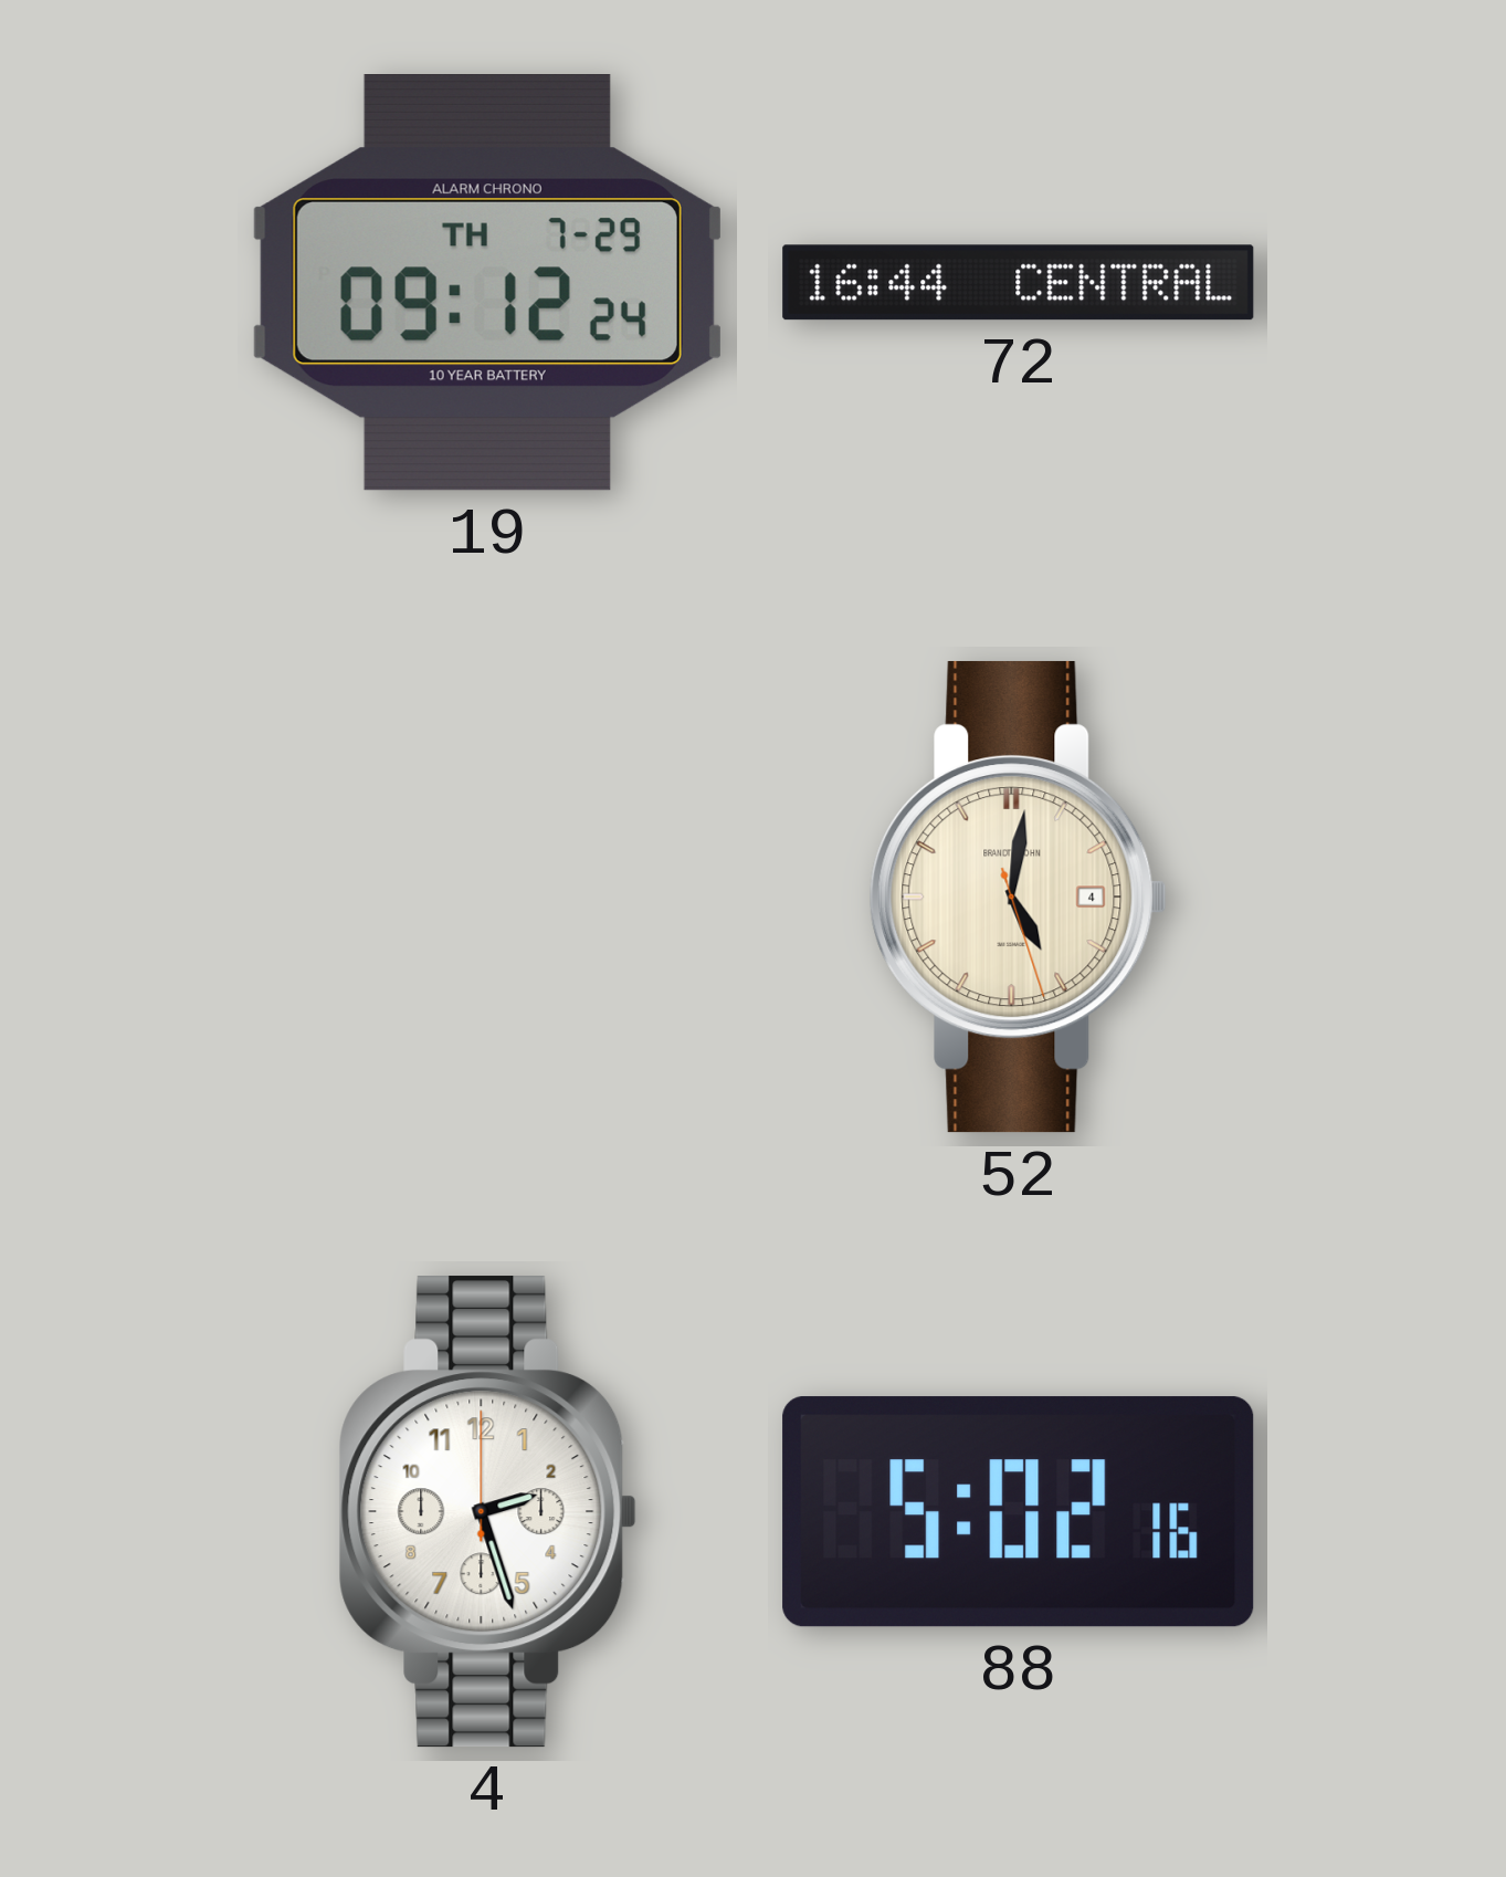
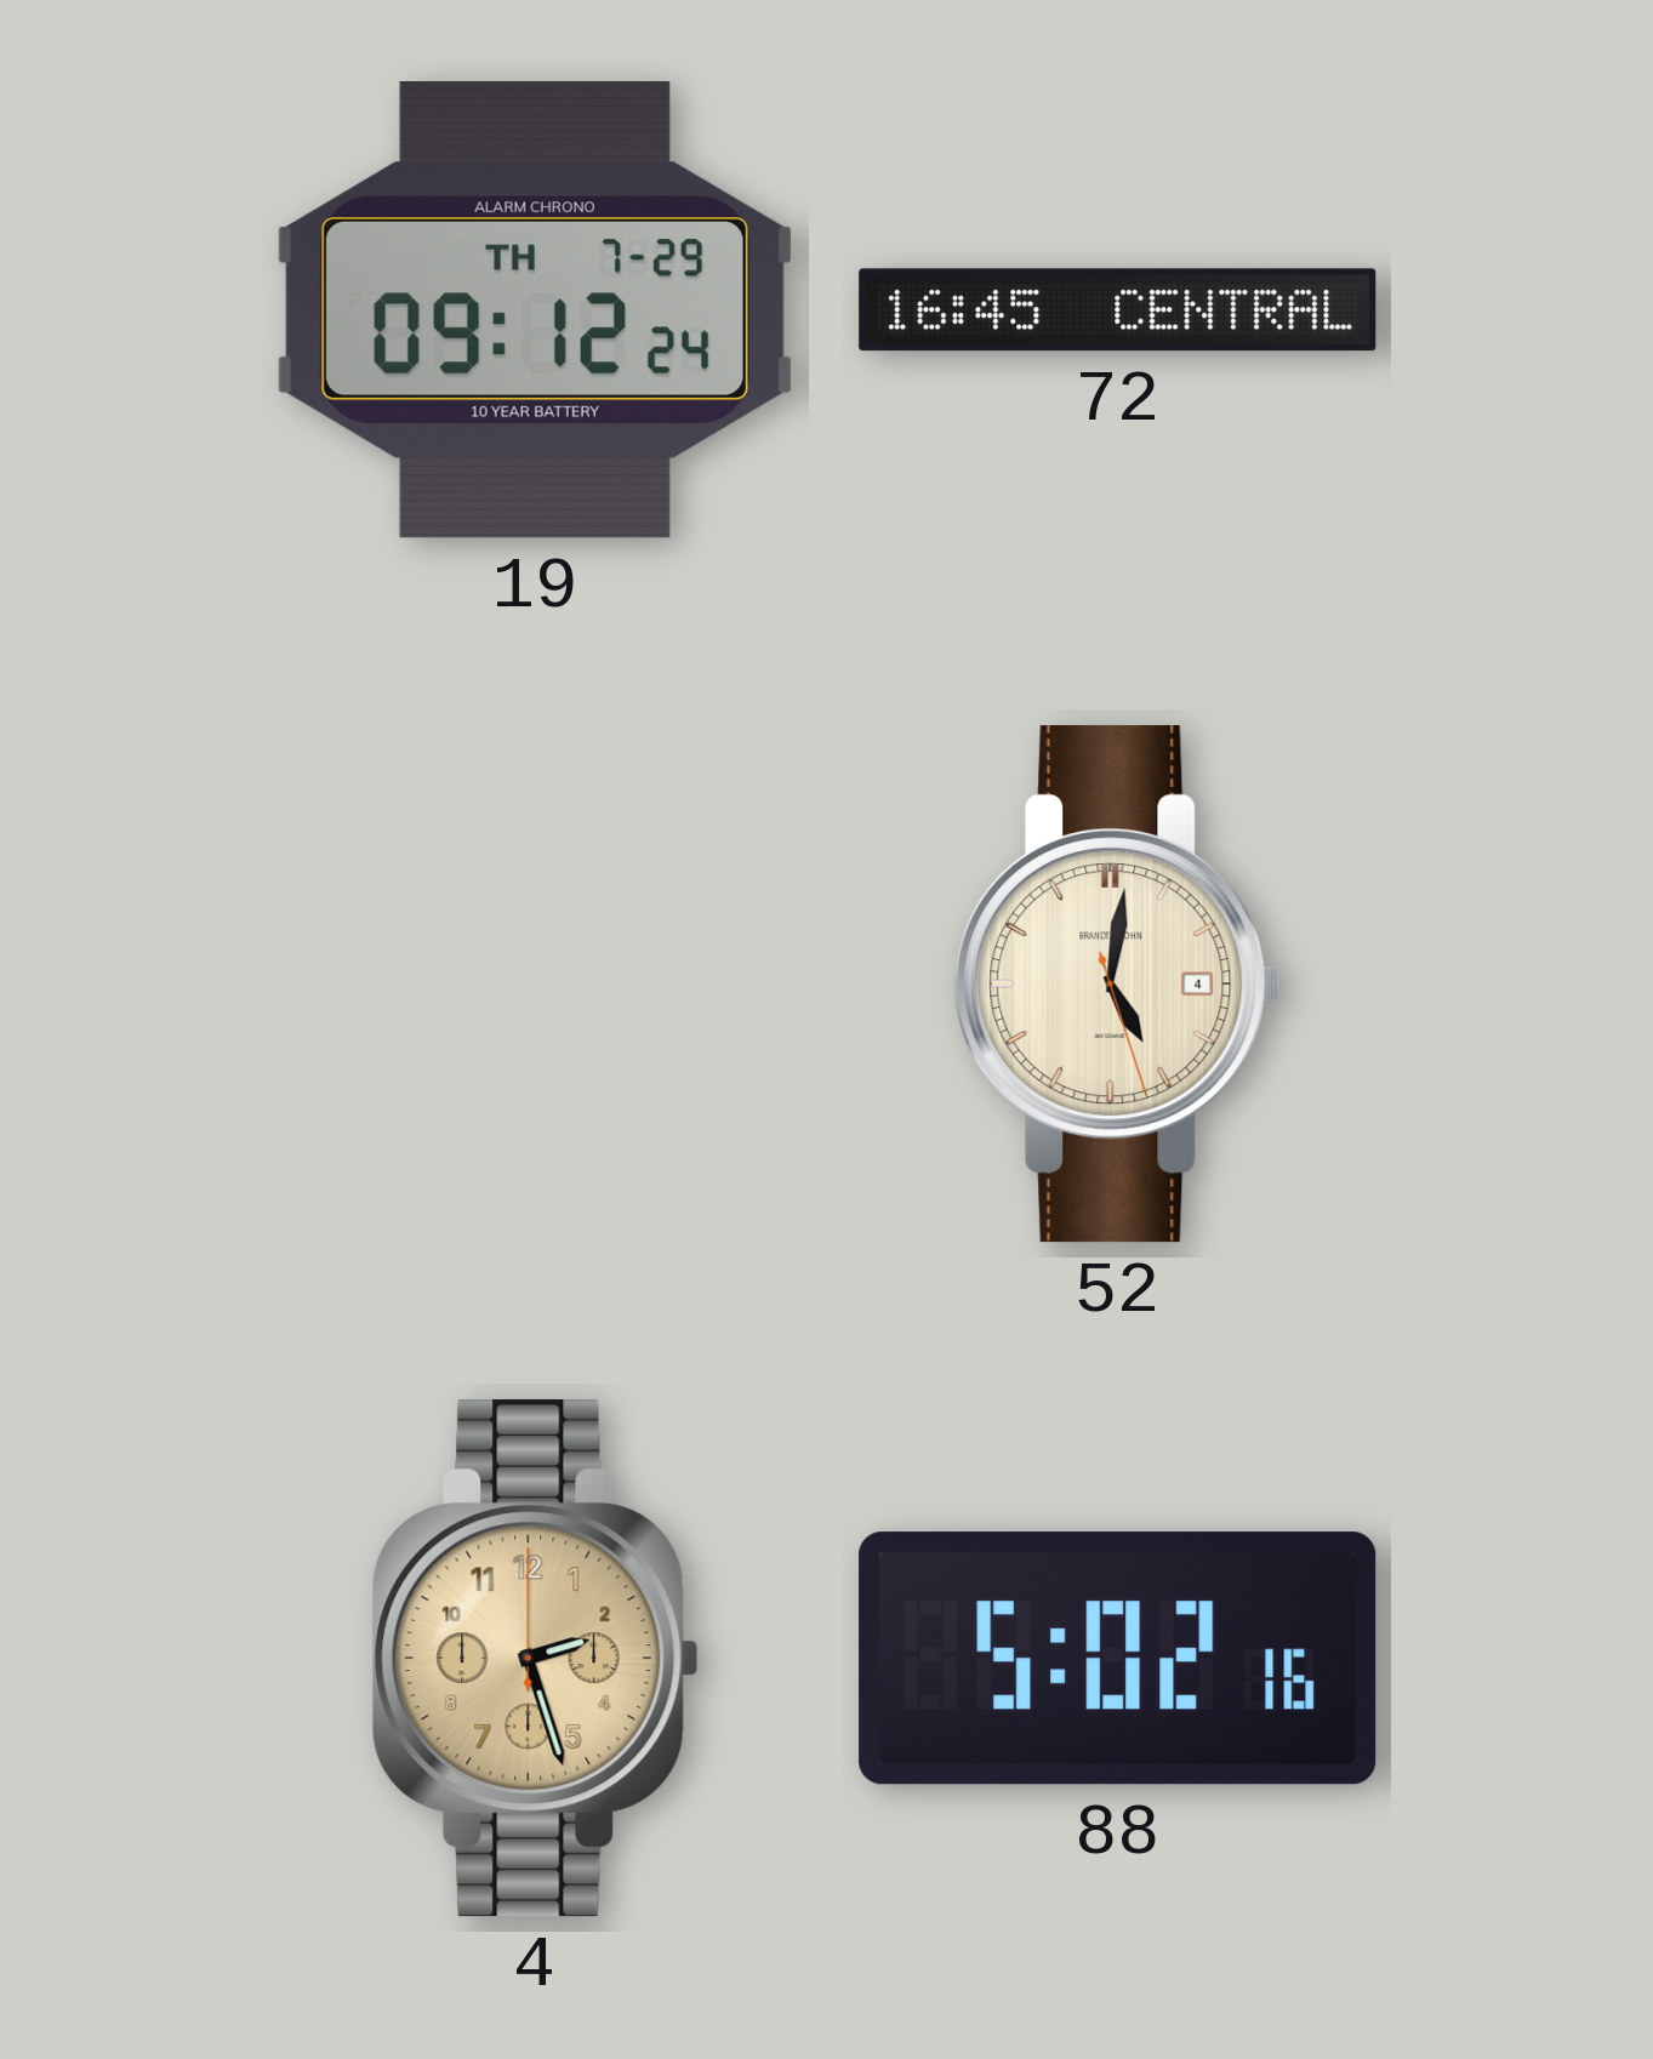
72: 16:44 -> 16:45 (1118, 310)
4 dial: white -> champagne (535, 1659)
